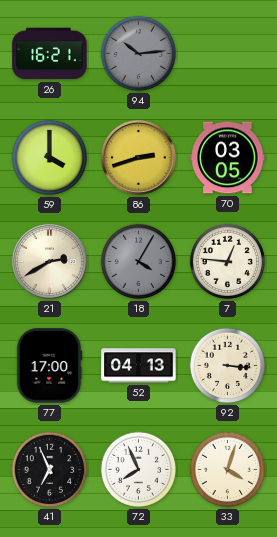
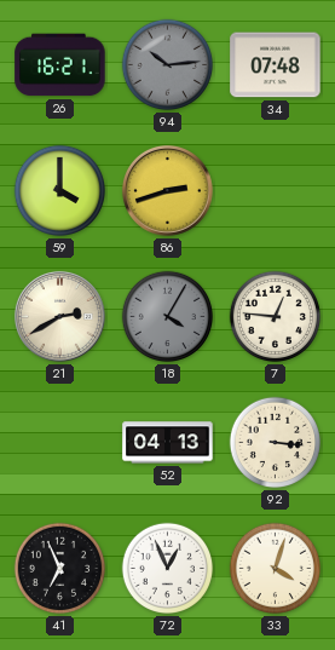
34: none -> 07:48 (276, 65)
70: 03:05 -> none (228, 158)
77: 17:00 -> none (49, 366)
72: 7:56 -> 12:56 (168, 569)
